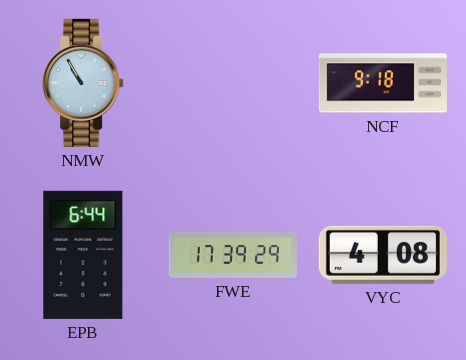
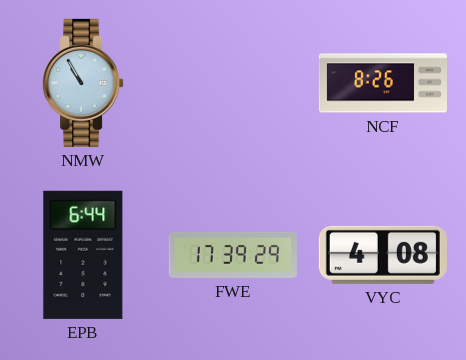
NCF: 9:18 -> 8:26 (383, 83)
